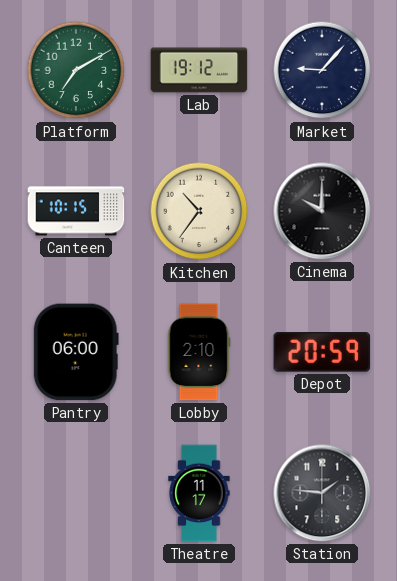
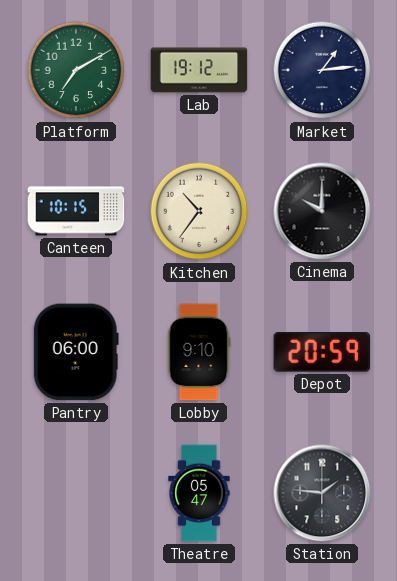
Market: 9:07 -> 1:14 (322, 70)
Lobby: 2:10 -> 9:10 (199, 352)
Theatre: 11:17 -> 05:47 (199, 493)
